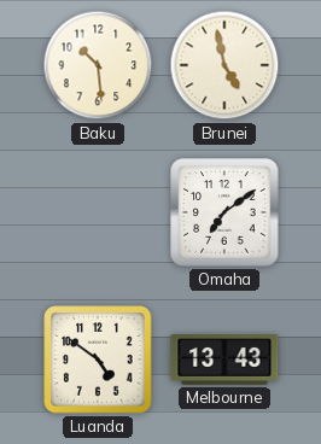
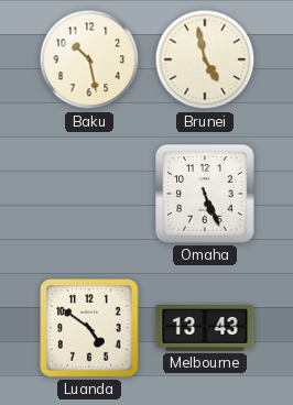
Baku: 10:29 -> 10:28 (89, 59)
Omaha: 7:09 -> 5:26 (205, 194)
